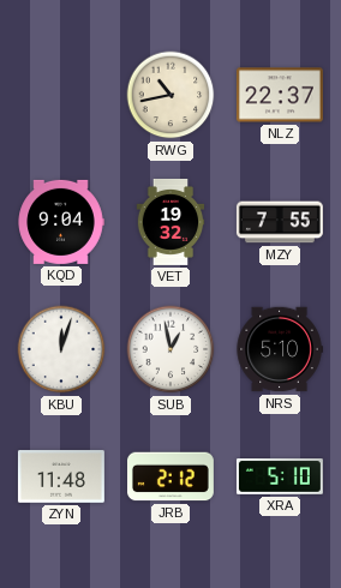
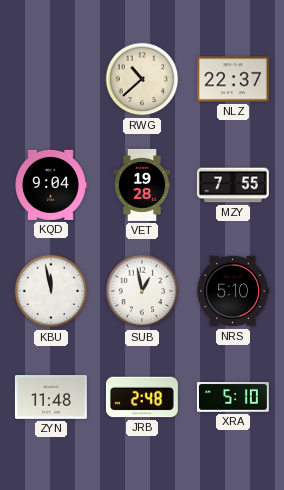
RWG: 10:43 -> 10:38 (142, 79)
VET: 19:32 -> 19:28 (142, 185)
KBU: 12:03 -> 11:58 (51, 291)
JRB: 2:12 -> 2:48 (142, 397)
